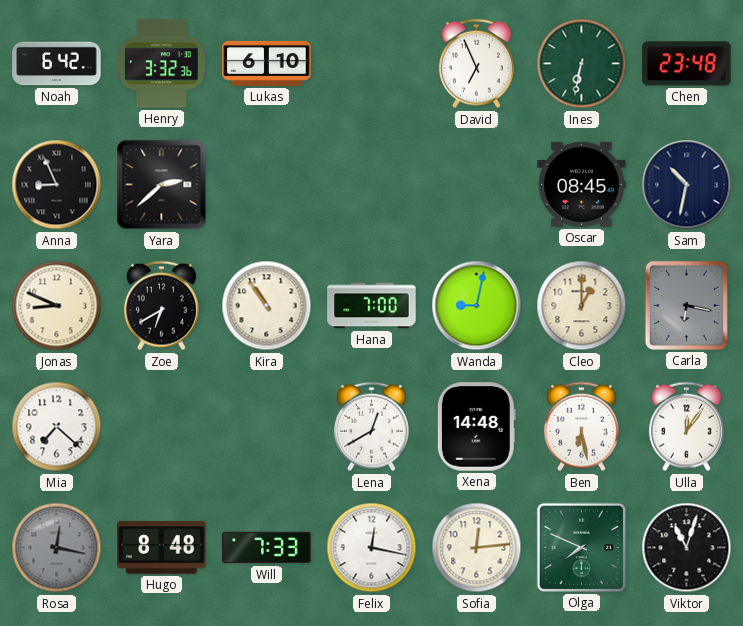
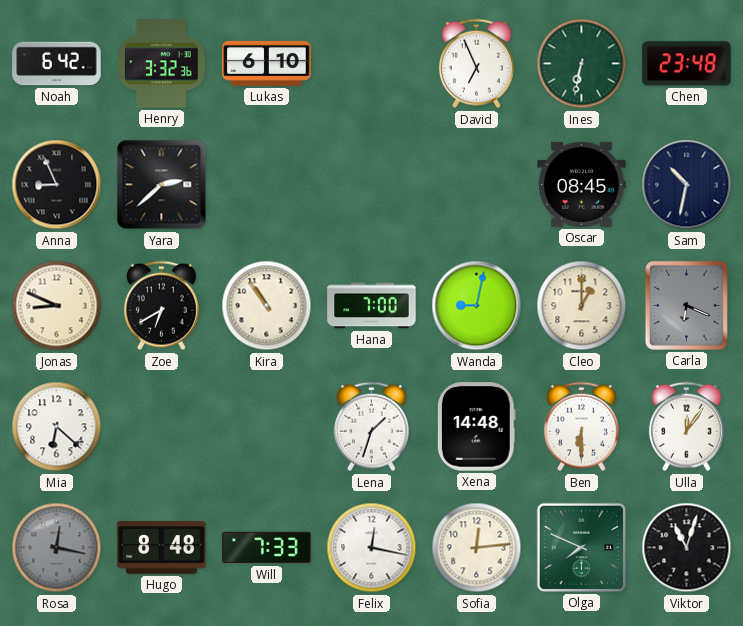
Carla: 6:17 -> 6:19 (686, 305)
Mia: 7:22 -> 6:22 (57, 427)
Lena: 12:40 -> 1:33 (371, 427)
Ben: 6:28 -> 6:30 (581, 427)
